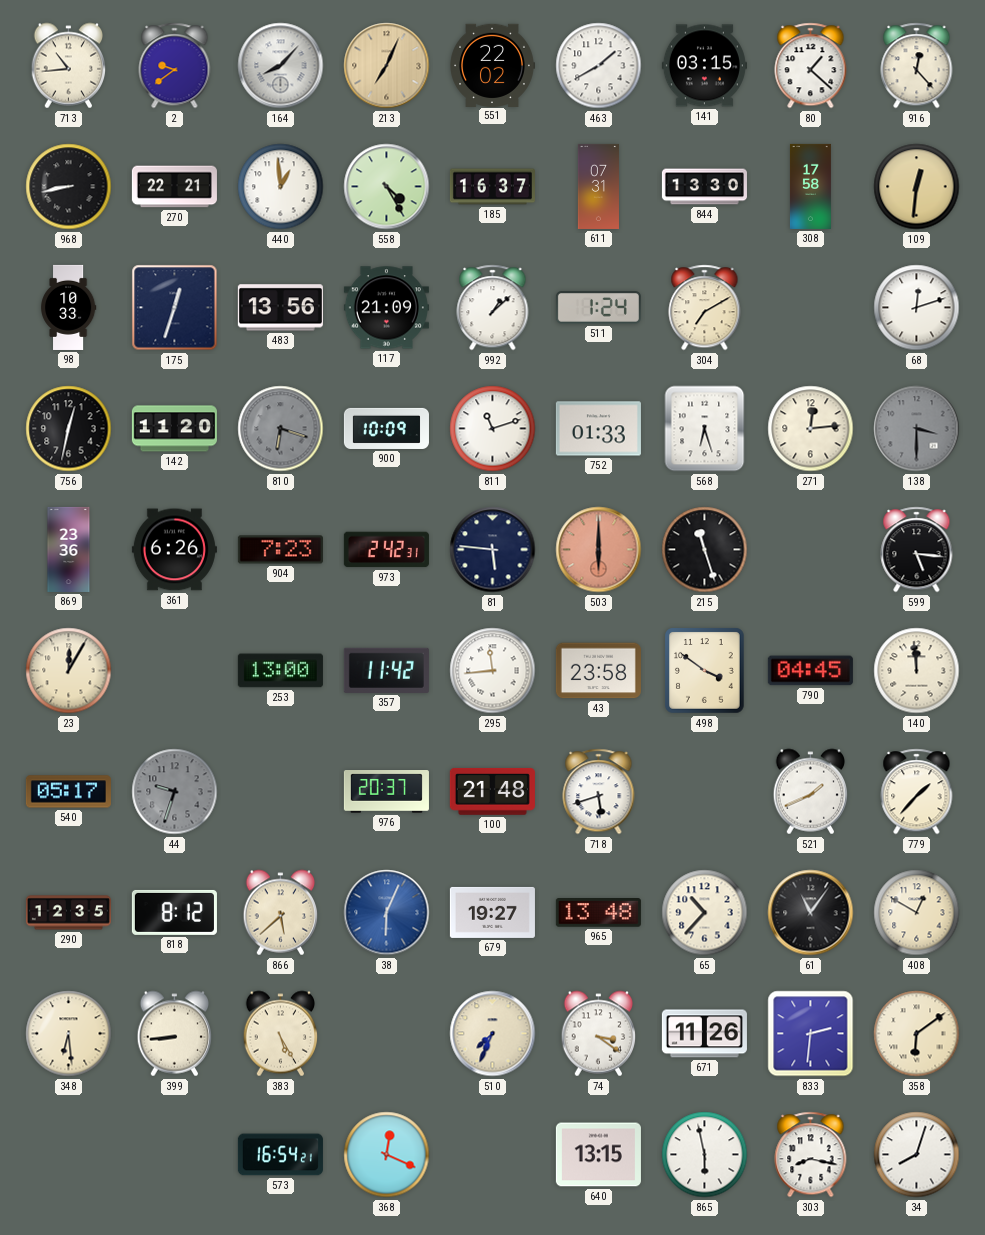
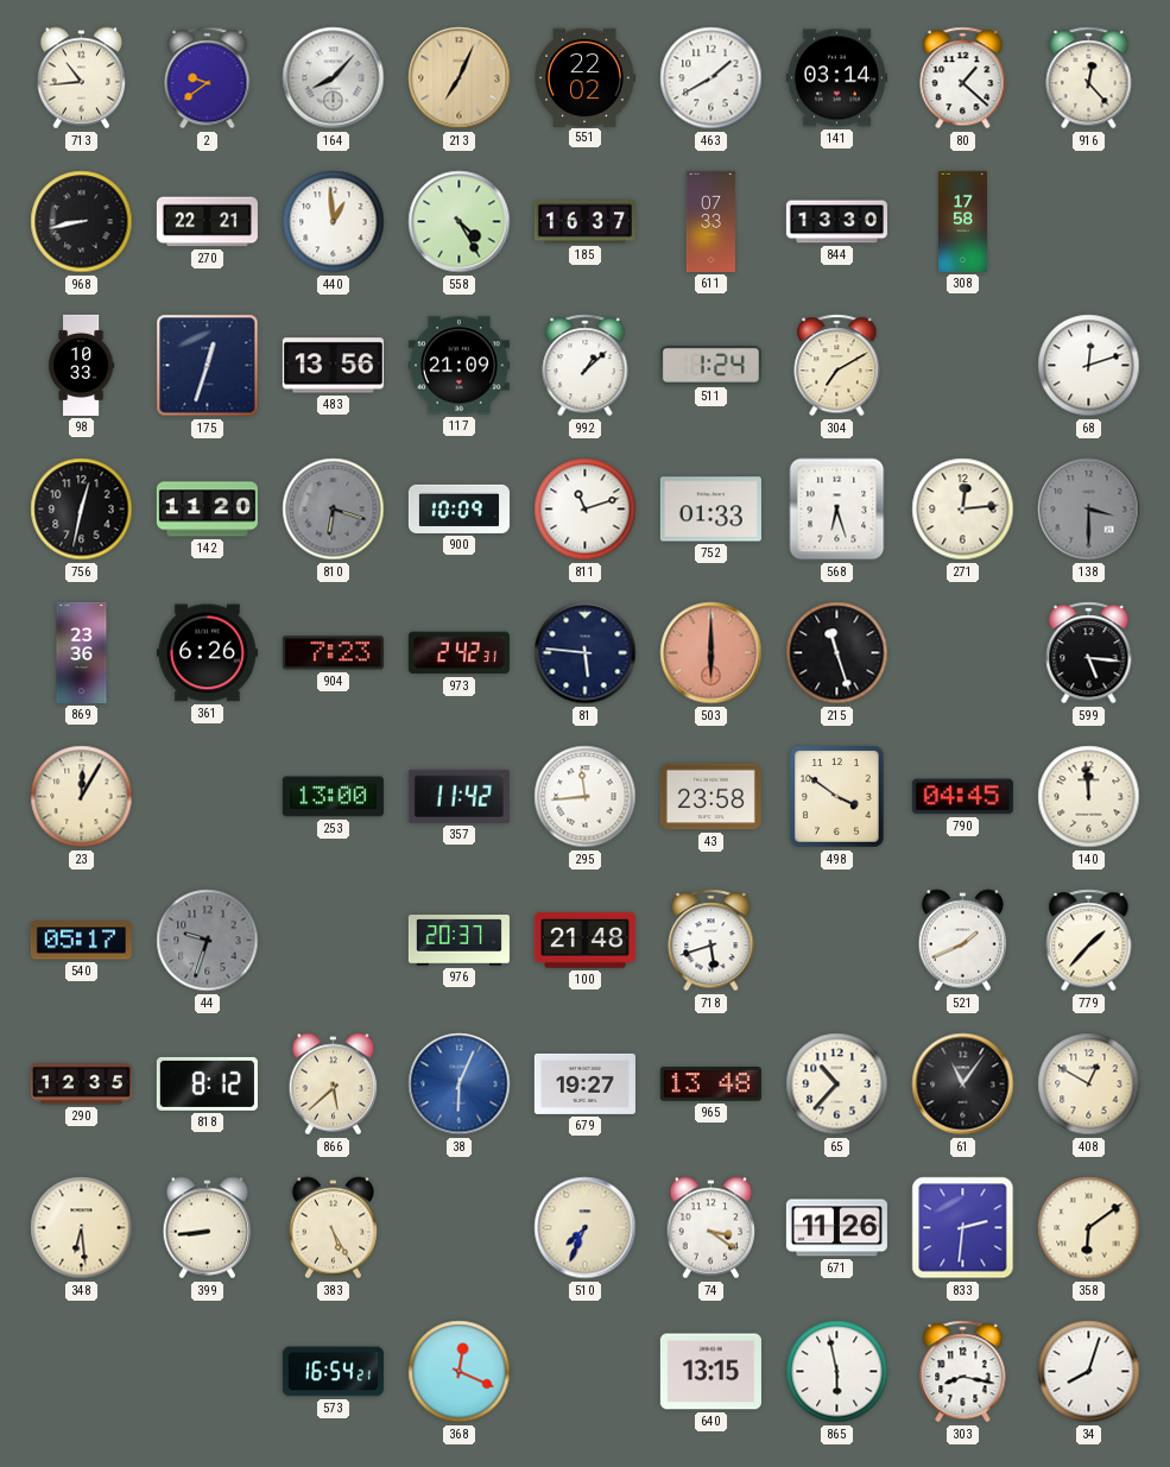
141: 03:15 -> 03:14 (836, 78)
611: 07:31 -> 07:33 (710, 221)
109: 12:31 -> none (917, 187)
